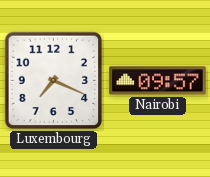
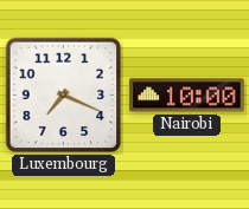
Nairobi: 09:57 -> 10:00 (187, 96)
